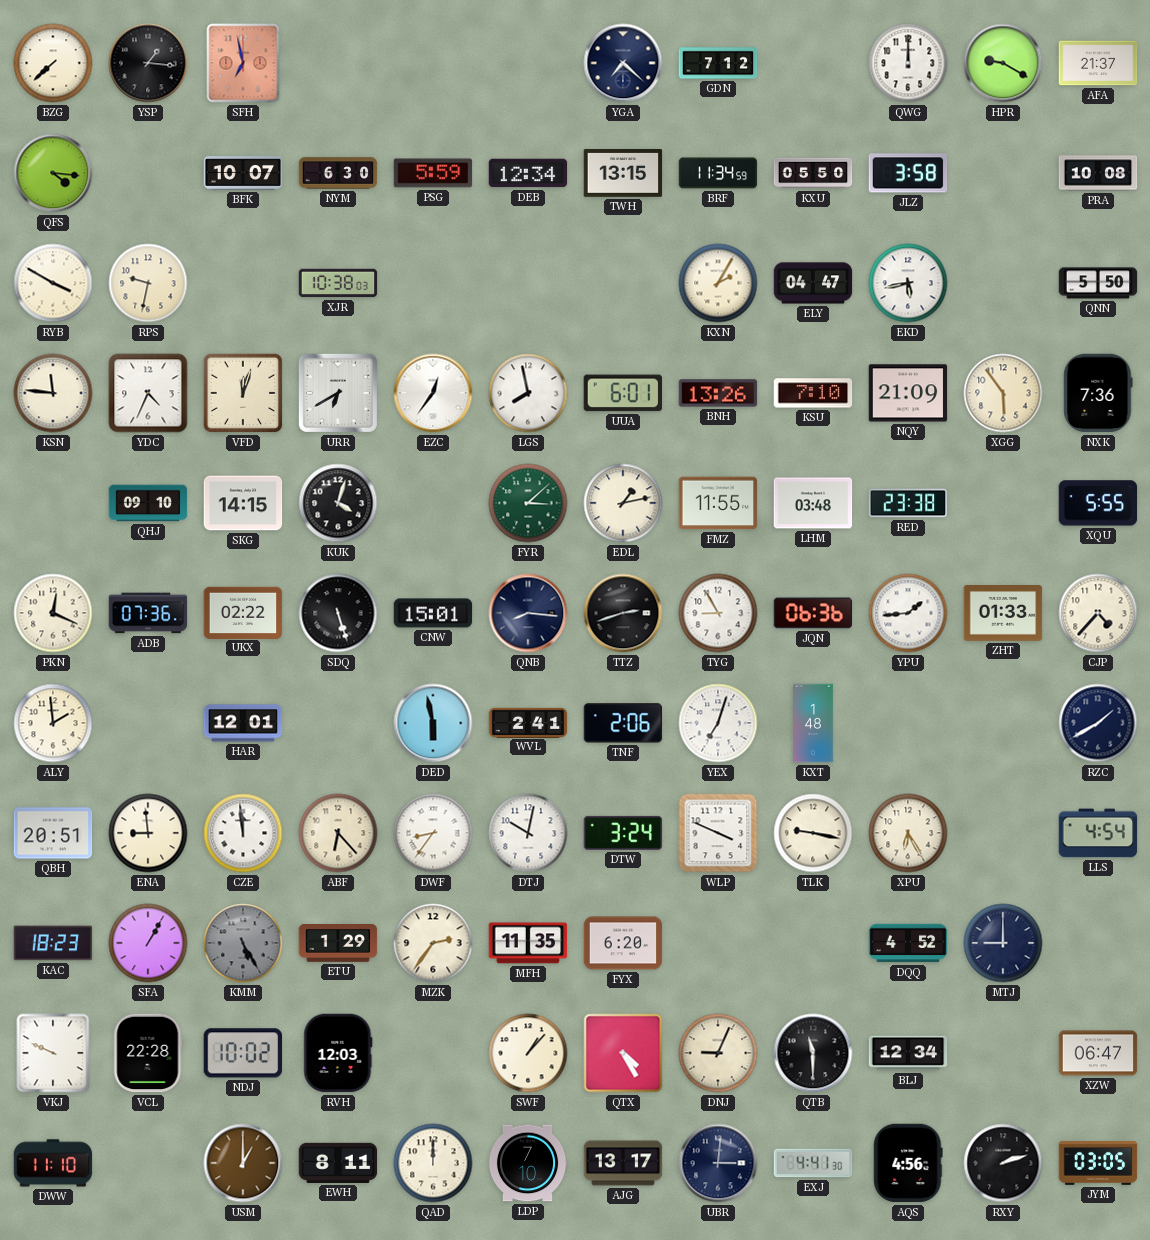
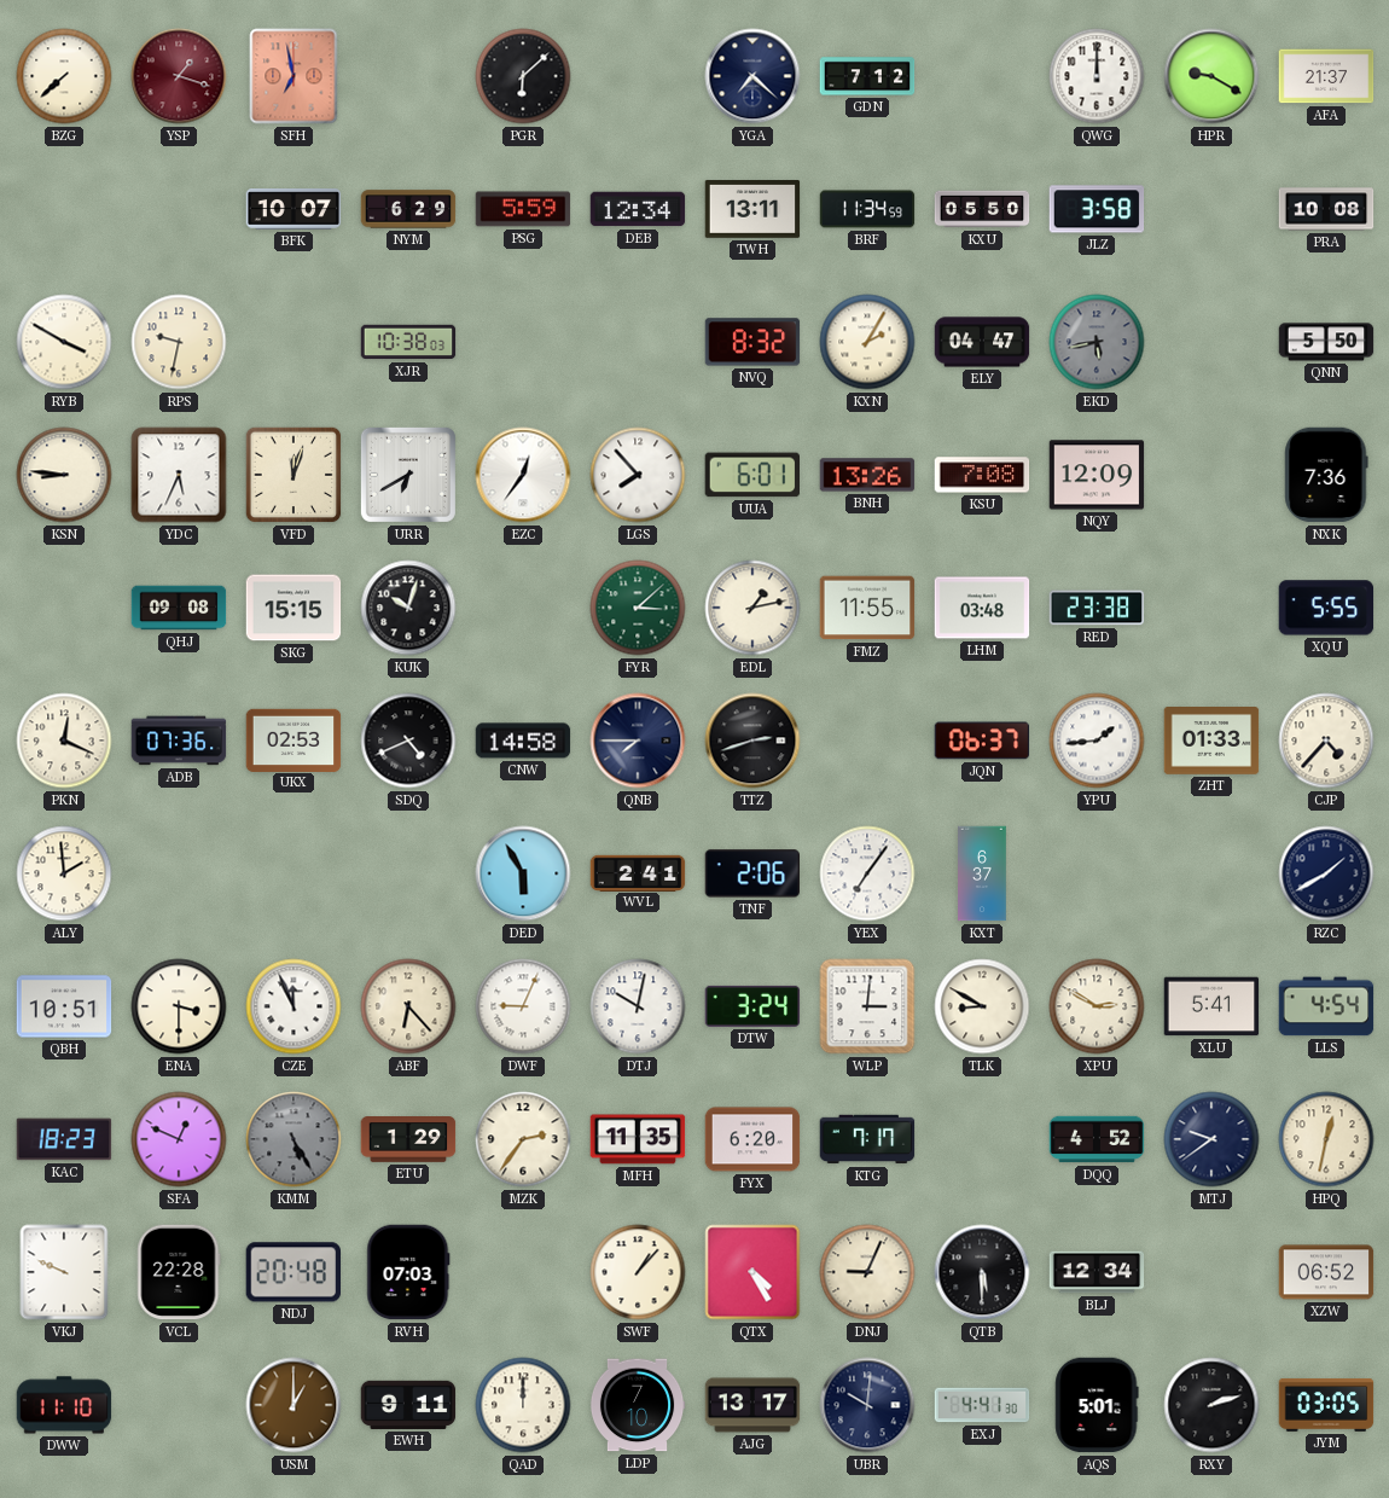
YSP: 1:16 -> 1:18 (179, 76)
YSP dial: black -> burgundy (179, 76)
PGR: none -> 6:08 (523, 76)
QFS: 4:16 -> none (53, 173)
NYM: 6:30 -> 6:29 (408, 209)
TWH: 13:15 -> 13:11 (752, 210)
NVQ: none -> 8:32 (752, 342)
EKD dial: white -> grey (1097, 342)
KSN: 11:46 -> 8:46 (64, 475)
YDC: 4:34 -> 5:34 (179, 475)
LGS: 7:58 -> 7:53 (638, 475)
KSU: 7:10 -> 7:08 (982, 475)
NQY: 21:09 -> 12:09 (1097, 475)
XGG: 5:54 -> none (1003, 393)
QHJ: 09:10 -> 09:08 (179, 608)
SKG: 14:15 -> 15:15 (294, 608)
KUK: 4:03 -> 10:03 (408, 608)
UKX: 02:22 -> 02:53 (294, 739)
SDQ: 5:27 -> 4:41 (408, 741)
CNW: 15:01 -> 14:58 (523, 741)
QNB: 8:16 -> 7:45 (638, 741)
TYG: 8:55 -> none (718, 613)
JQN: 06:36 -> 06:37 (982, 741)
HAR: 12:01 -> none (243, 723)
DED: 5:58 -> 5:55 (523, 873)
YEX: 7:03 -> 7:06 (867, 873)
KXT: 1:48 -> 6:37 (982, 873)
QBH: 20:51 -> 10:51 (64, 1006)
ENA: 8:59 -> 3:30 (179, 1006)
CZE: 11:59 -> 11:56 (294, 1006)
DWF: 8:36 -> 9:04 (523, 1006)
WLP: 3:49 -> 3:01 (867, 1006)
TLK: 9:17 -> 8:50 (982, 1006)
XPU: 6:25 -> 2:50 (1097, 1006)
XLU: none -> 5:41 (1211, 1006)
SFA: 1:05 -> 12:49 (179, 1139)
KTG: none -> 7:17 (867, 1139)
MTJ: 9:00 -> 9:39 (1211, 1139)
HPQ: none -> 12:32 (1326, 1139)
NDJ: 10:02 -> 20:48 (292, 1272)
RVH: 12:03 -> 07:03 (408, 1272)
QTB: 11:30 -> 5:30 (982, 1272)
XZW: 06:47 -> 06:52 (1326, 1272)
EWH: 8:11 -> 9:11 (408, 1405)
UBR: 3:01 -> 10:01 (867, 1405)
AQS: 4:56 -> 5:01 (1097, 1405)
